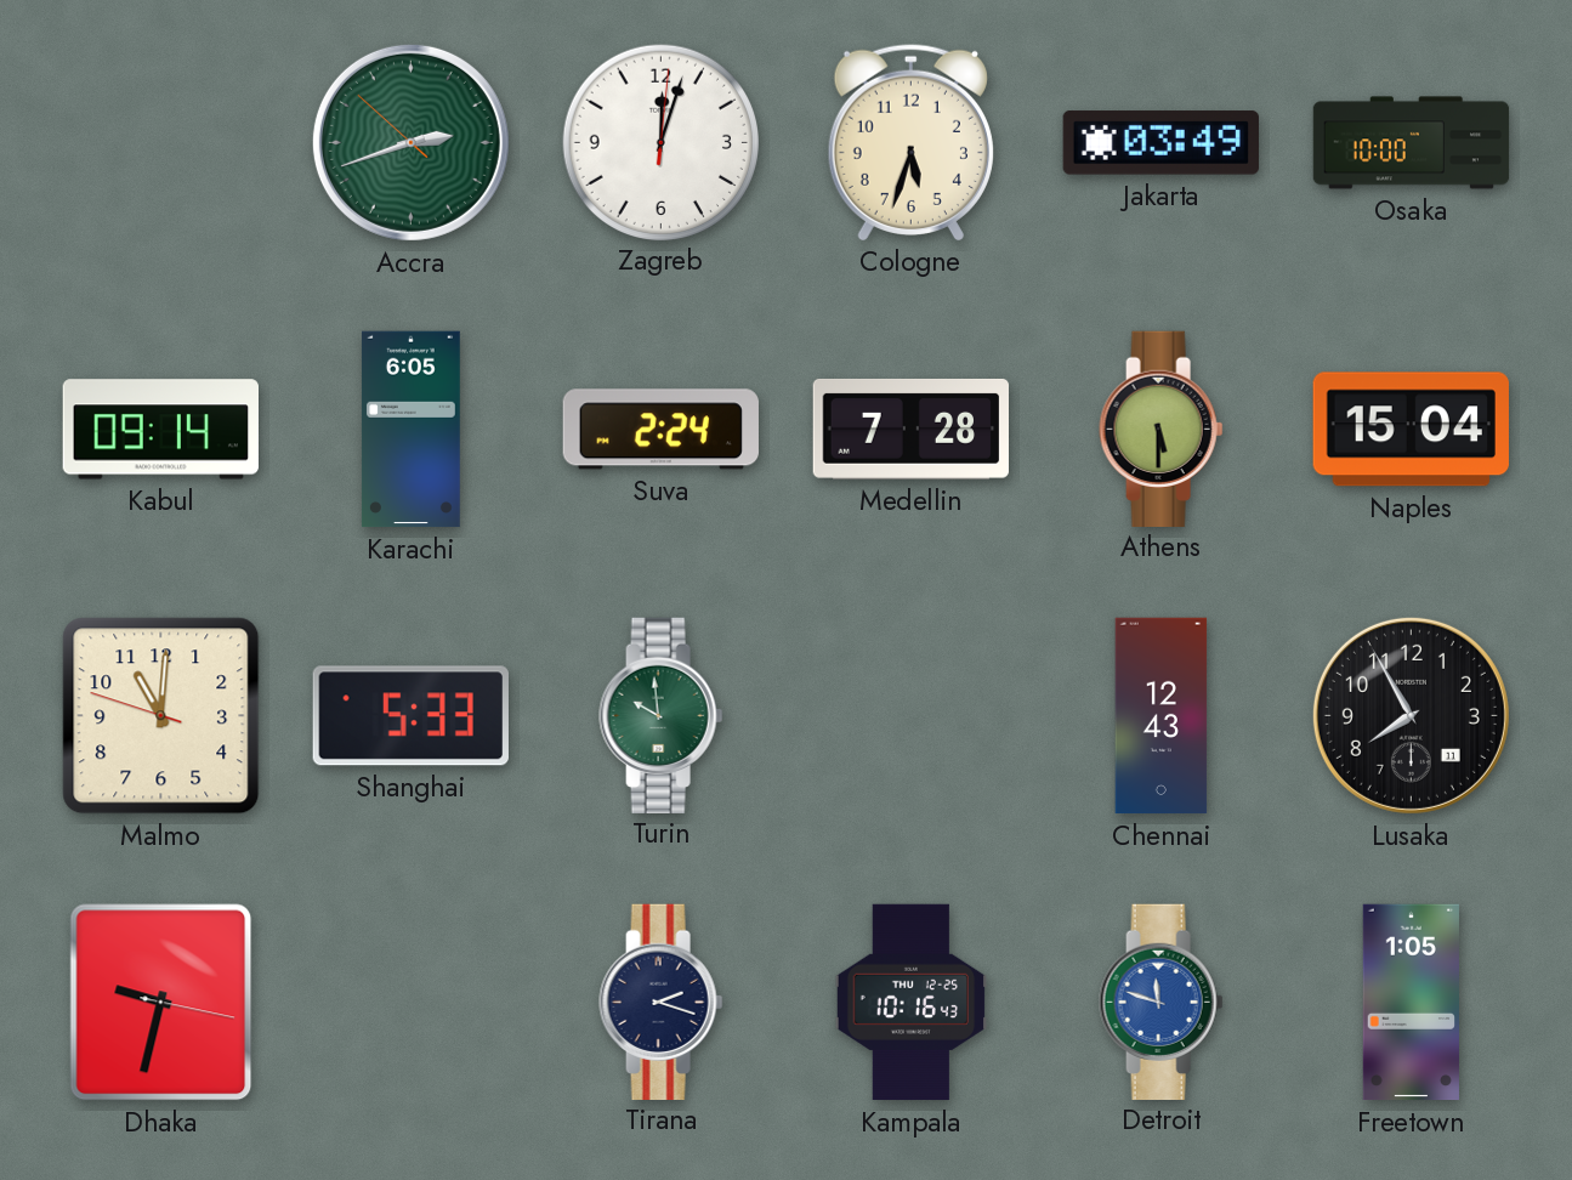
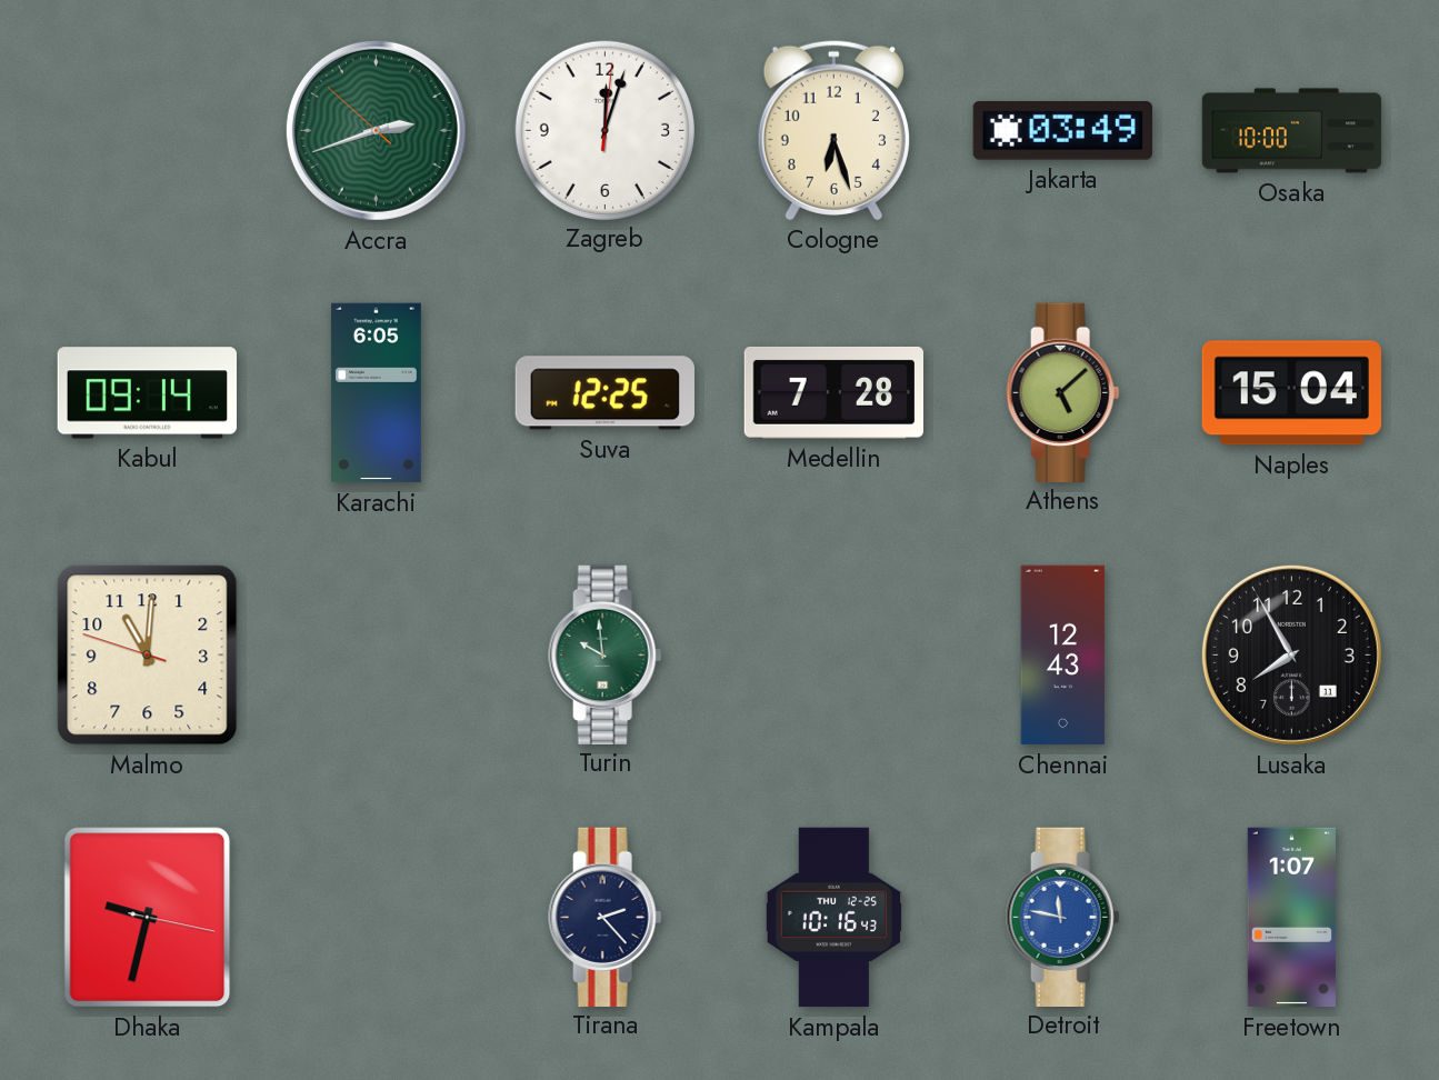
Cologne: 5:33 -> 6:27 (833, 130)
Suva: 2:24 -> 12:25 (604, 393)
Athens: 5:30 -> 5:08 (1063, 392)
Shanghai: 5:33 -> none (410, 716)
Tirana: 2:18 -> 2:23 (606, 917)
Detroit: 11:48 -> 11:47 (1063, 917)
Freetown: 1:05 -> 1:07 (1291, 918)
